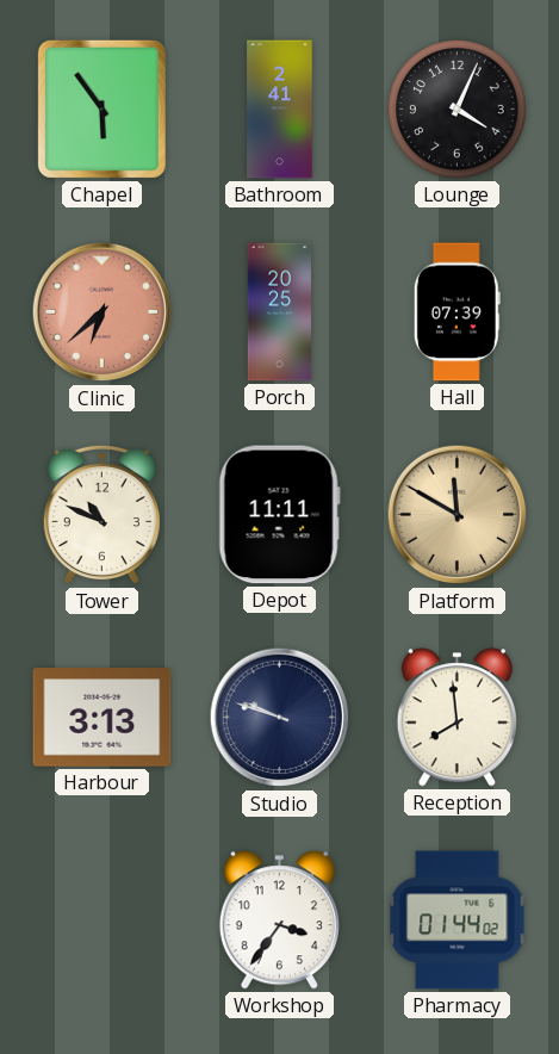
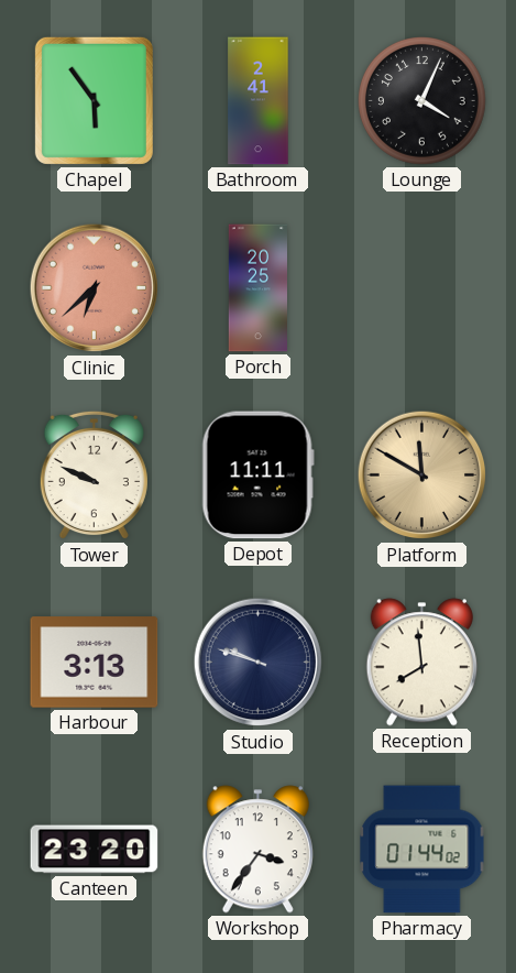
Hall: 07:39 -> none (456, 312)
Tower: 10:49 -> 9:49 (94, 475)
Canteen: none -> 23:20 (95, 850)
